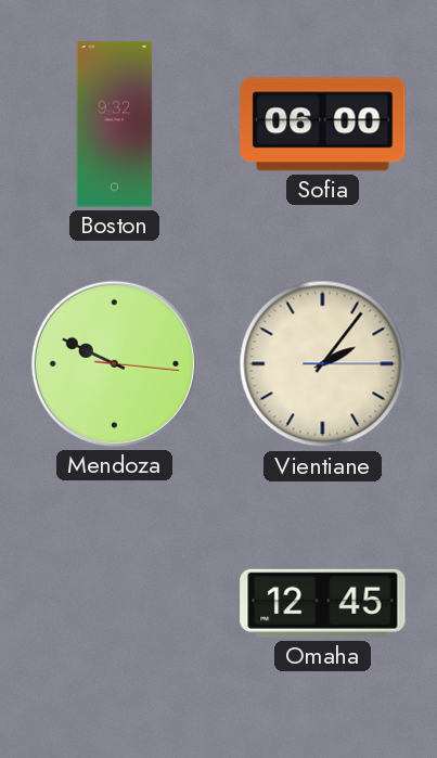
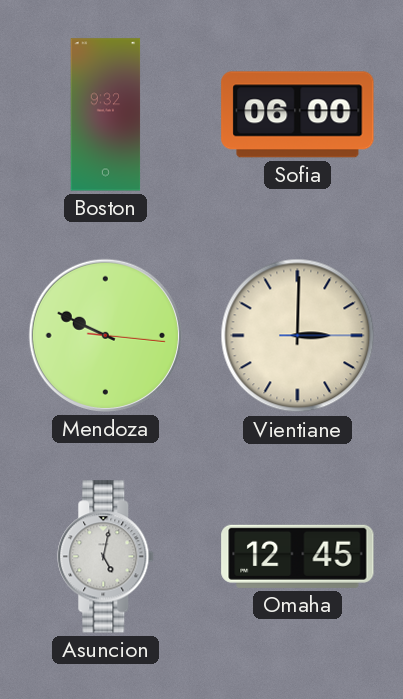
Vientiane: 2:06 -> 3:00 (298, 336)
Asuncion: none -> 5:02 (106, 557)
